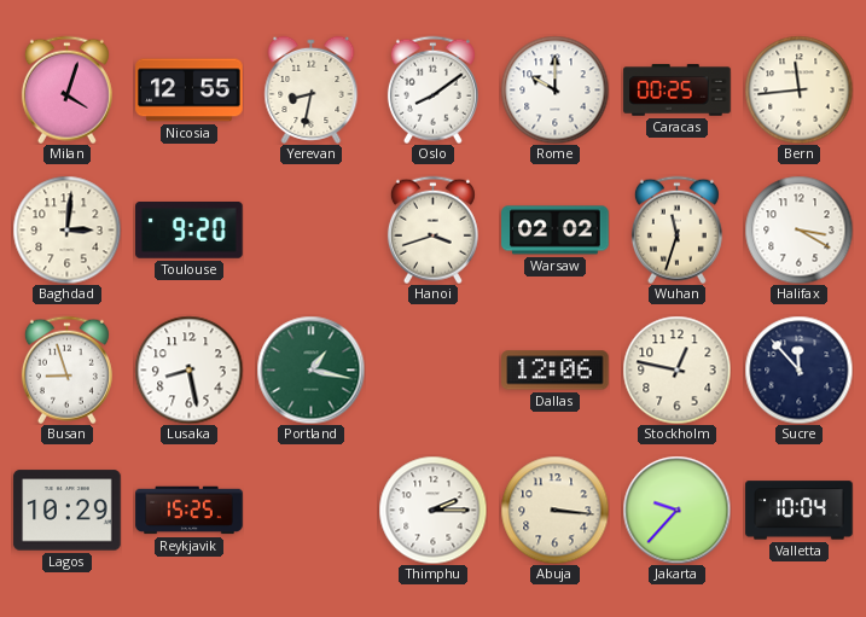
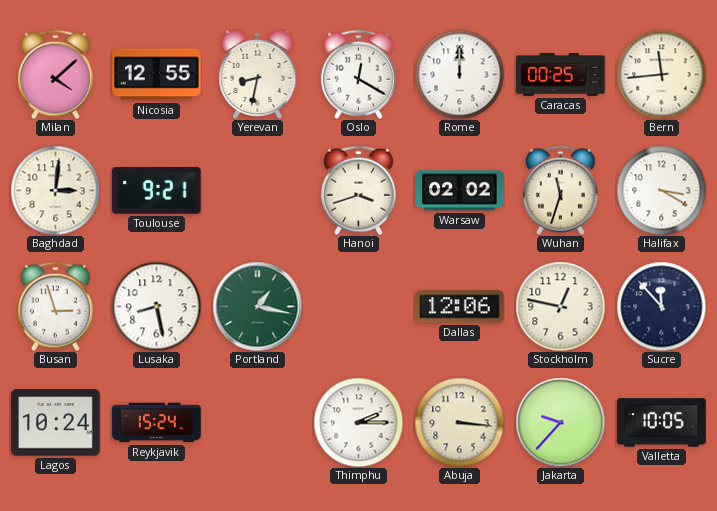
Milan: 4:03 -> 4:08 (55, 74)
Oslo: 8:09 -> 12:20 (358, 74)
Rome: 10:00 -> 12:00 (459, 74)
Toulouse: 9:20 -> 9:21 (157, 191)
Busan: 8:57 -> 2:57 (55, 306)
Lagos: 10:29 -> 10:24 (56, 423)
Reykjavik: 15:25 -> 15:24 (157, 423)
Valletta: 10:04 -> 10:05 (662, 423)
